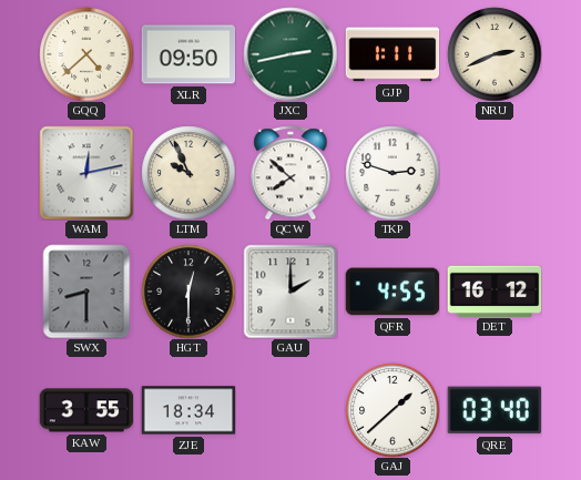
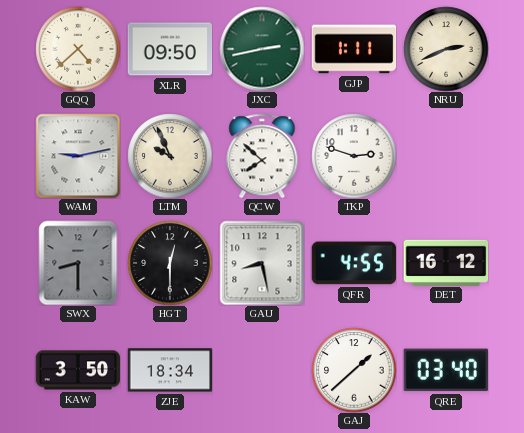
WAM: 12:13 -> 9:13 (78, 156)
GAU: 2:00 -> 8:28 (262, 263)
KAW: 3:55 -> 3:50 (78, 370)
